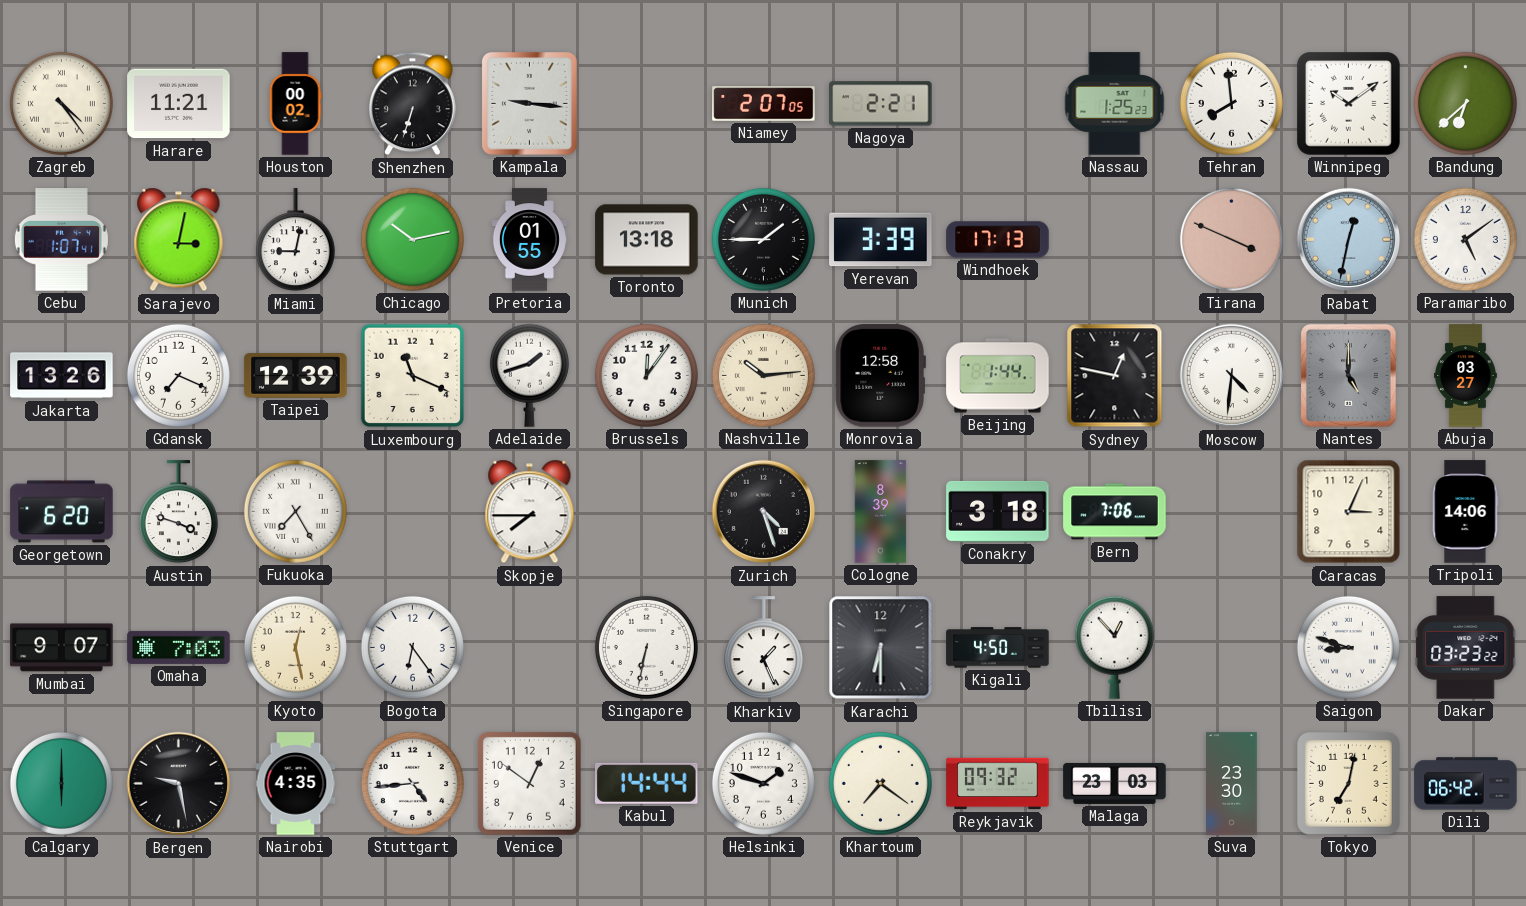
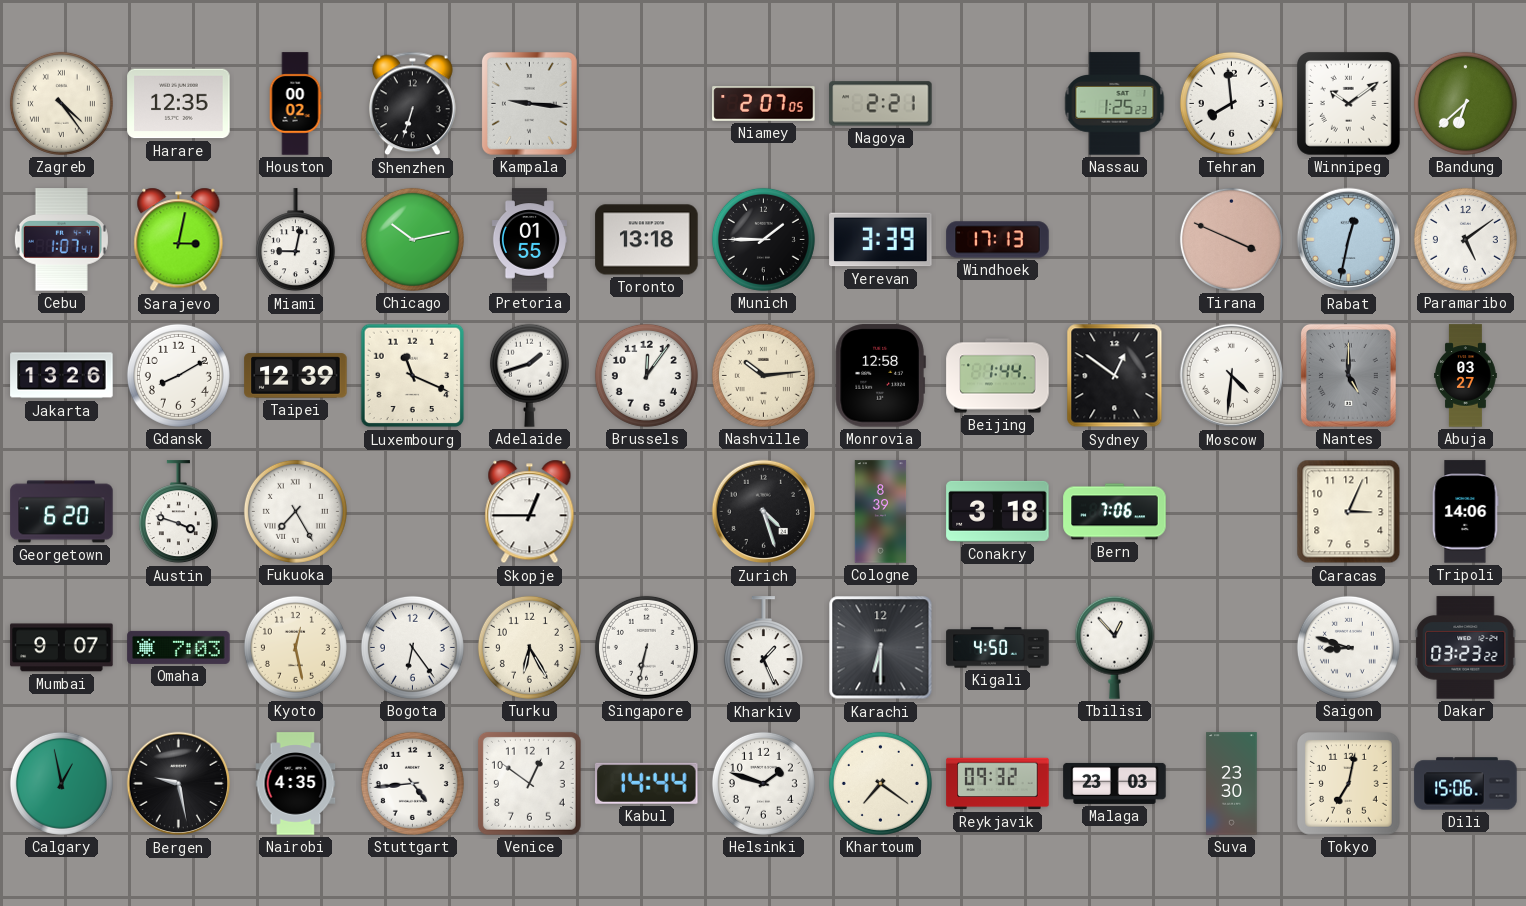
Harare: 11:21 -> 12:35 (179, 104)
Gdansk: 7:19 -> 8:10 (178, 375)
Sydney: 12:47 -> 12:51 (1115, 376)
Skopje: 7:45 -> 12:45 (530, 512)
Turku: none -> 6:25 (529, 647)
Calgary: 6:00 -> 12:58 (61, 783)
Dili: 06:42 -> 15:06 (1466, 784)
